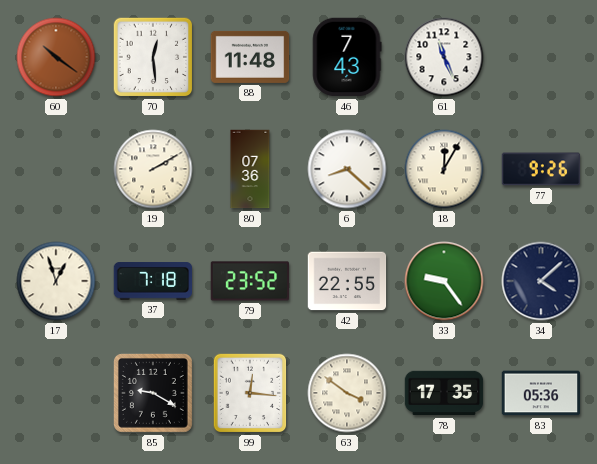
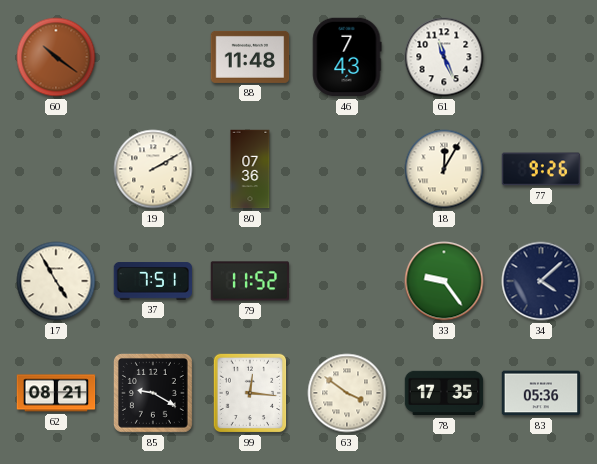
70: 12:29 -> none (153, 57)
6: 8:22 -> none (347, 169)
17: 12:57 -> 4:55 (56, 281)
37: 7:18 -> 7:51 (153, 282)
79: 23:52 -> 11:52 (250, 281)
42: 22:55 -> none (347, 281)
62: none -> 08:21 (56, 393)
